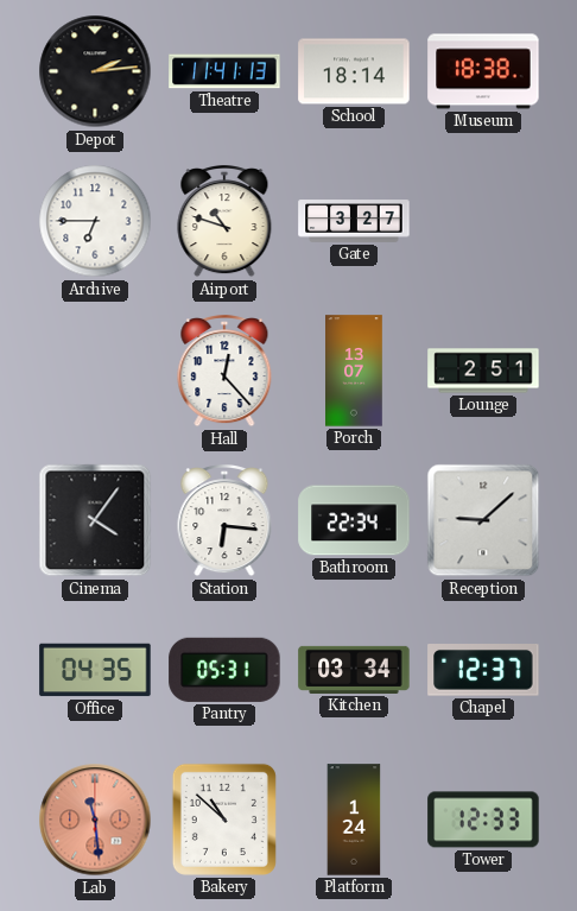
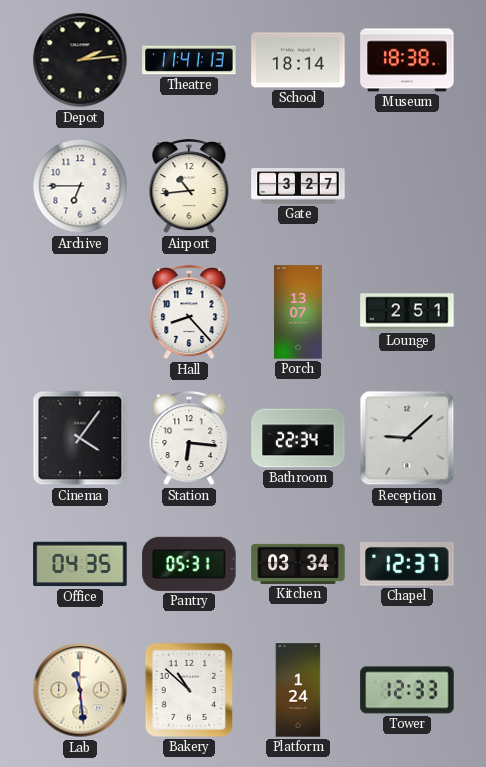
Airport: 10:48 -> 10:44 (189, 187)
Hall: 12:23 -> 8:23 (189, 313)
Lab dial: salmon -> cream (80, 690)
